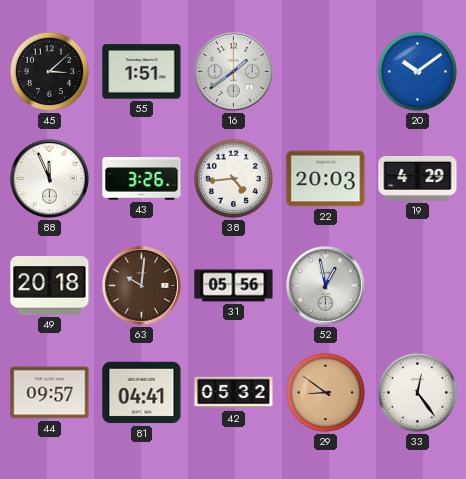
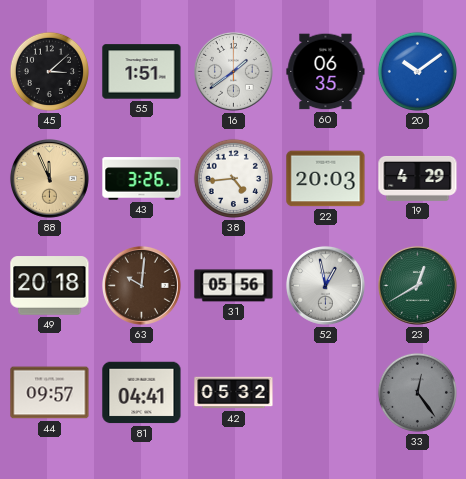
60: none -> 06:35 (326, 72)
88 dial: white -> champagne (49, 178)
23: none -> 12:40 (417, 285)
29: 8:51 -> none (325, 392)
33 dial: white -> grey (417, 392)
